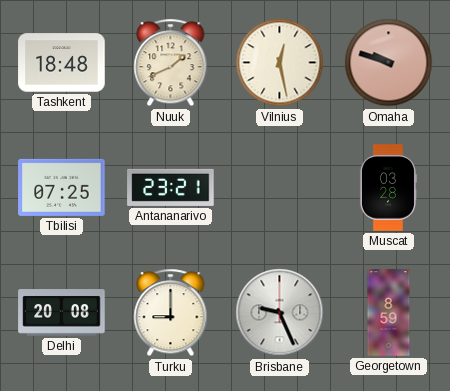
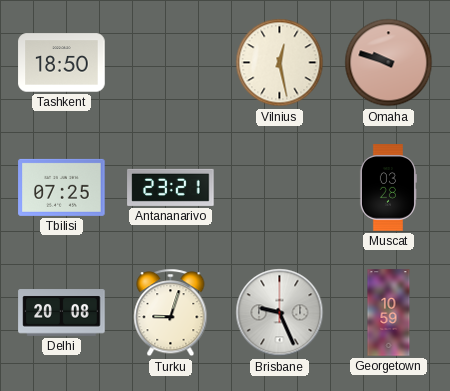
Tashkent: 18:48 -> 18:50 (62, 63)
Nuuk: 1:41 -> none (171, 63)
Turku: 9:00 -> 9:03 (171, 313)
Georgetown: 8:59 -> 10:59 (389, 313)
